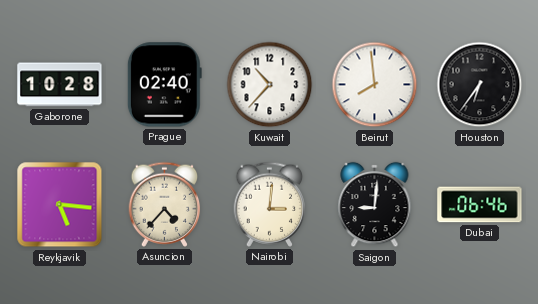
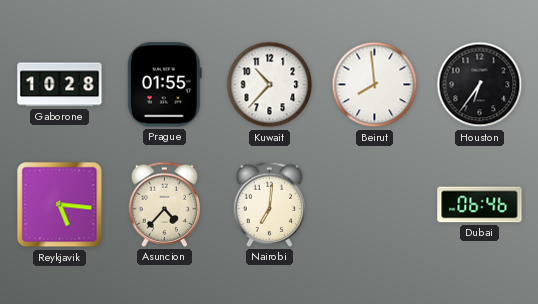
Prague: 02:40 -> 01:55 (164, 85)
Nairobi: 3:01 -> 7:01 (270, 204)
Saigon: 9:01 -> none (375, 205)
